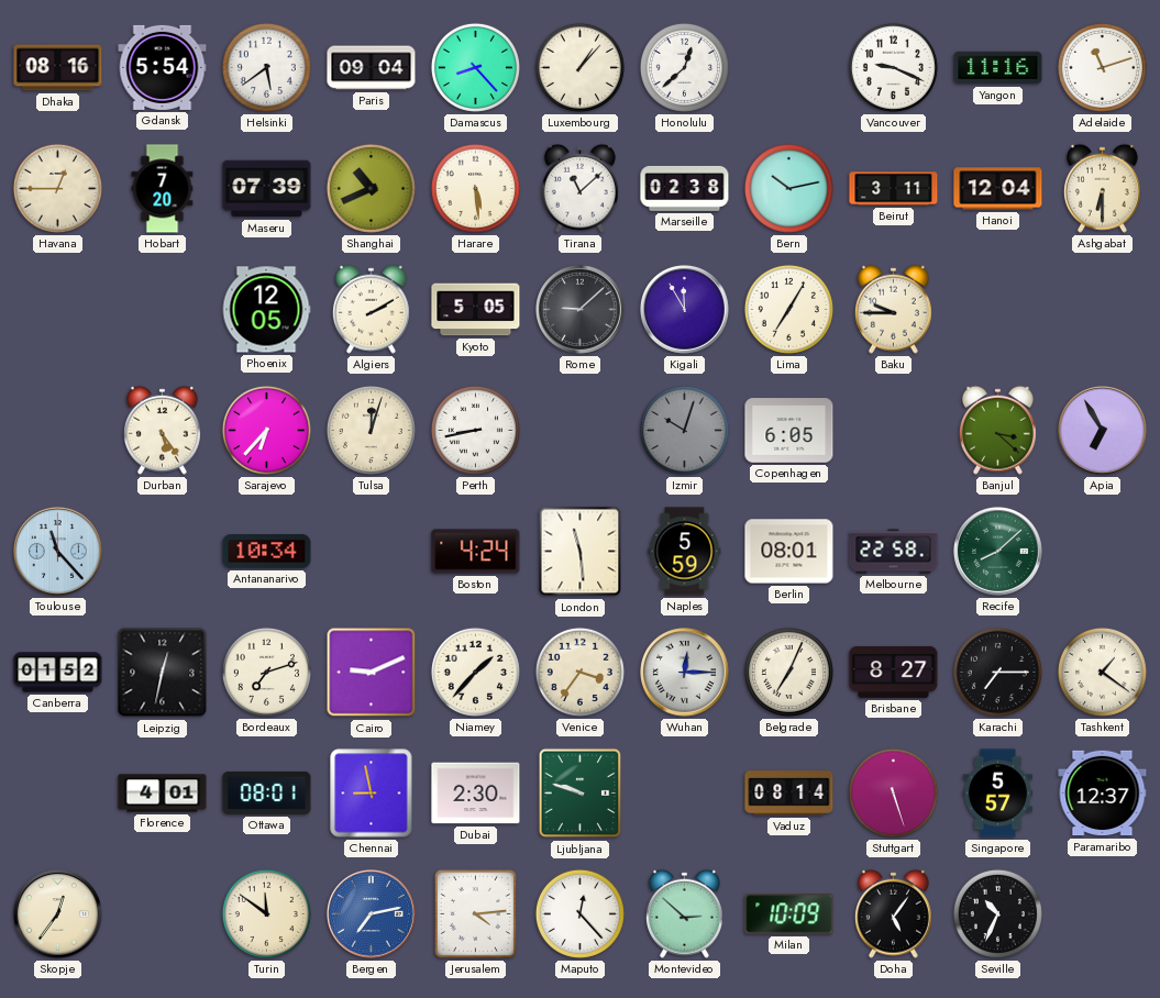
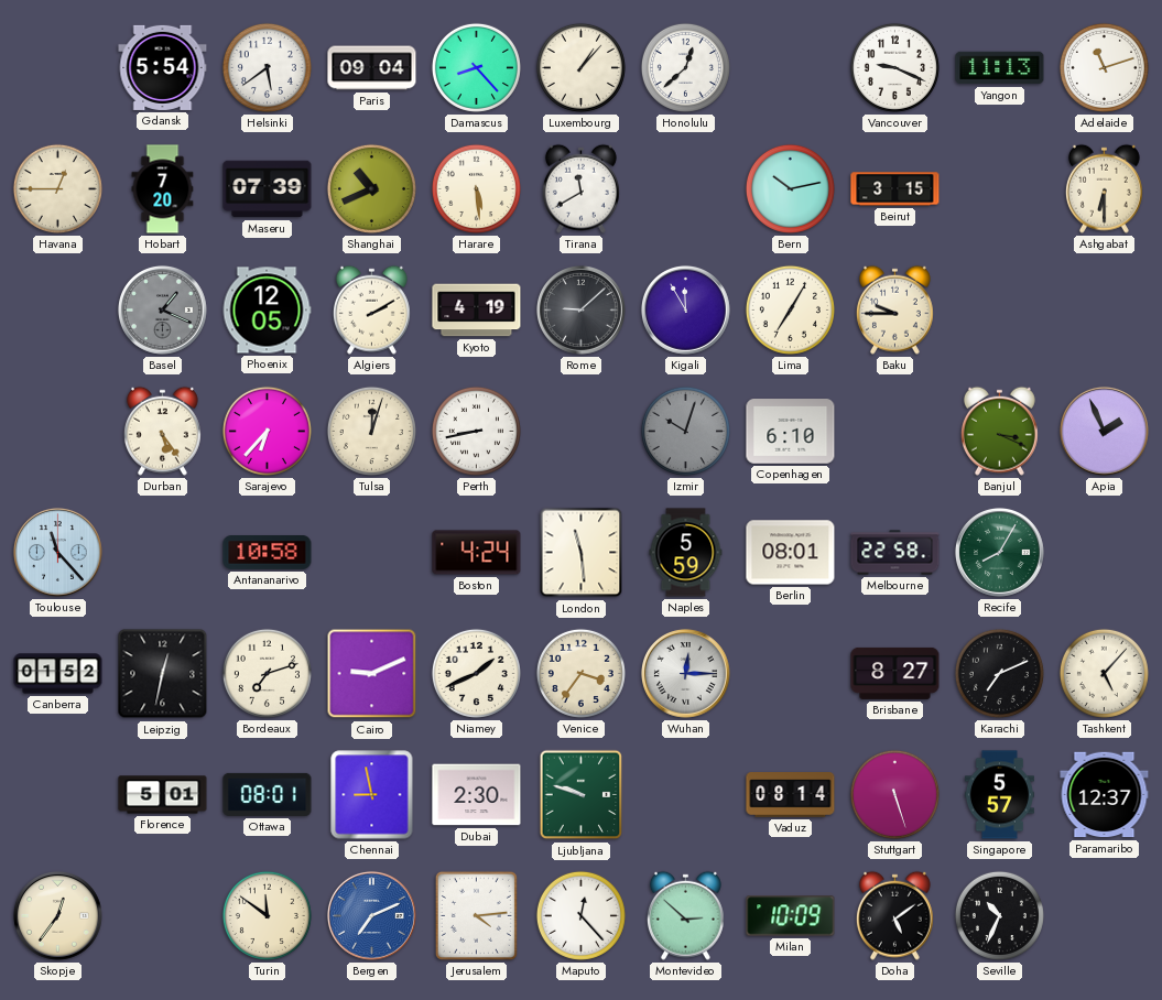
Dhaka: 08:16 -> none (58, 68)
Yangon: 11:16 -> 11:13 (1000, 68)
Tirana: 11:08 -> 11:40 (580, 188)
Marseille: 02:38 -> none (685, 188)
Beirut: 3:11 -> 3:15 (895, 189)
Hanoi: 12:04 -> none (998, 189)
Basel: none -> 1:19 (163, 311)
Kyoto: 5:05 -> 4:19 (477, 311)
Copenhagen: 6:05 -> 6:10 (791, 432)
Banjul: 3:22 -> 3:19 (999, 431)
Apia: 6:55 -> 1:56 (1105, 432)
Antananarivo: 10:34 -> 10:58 (268, 553)
Recife: 8:08 -> 8:05 (1000, 553)
Niamey: 1:37 -> 1:41 (476, 673)
Belgrade: 7:04 -> none (788, 672)
Karachi: 7:15 -> 7:11 (999, 673)
Tashkent: 1:21 -> 5:07 (1104, 673)
Florence: 4:01 -> 5:01 (163, 795)
Bergen: 7:13 -> 7:11 (372, 916)
Doha: 5:06 -> 5:09 (894, 915)
